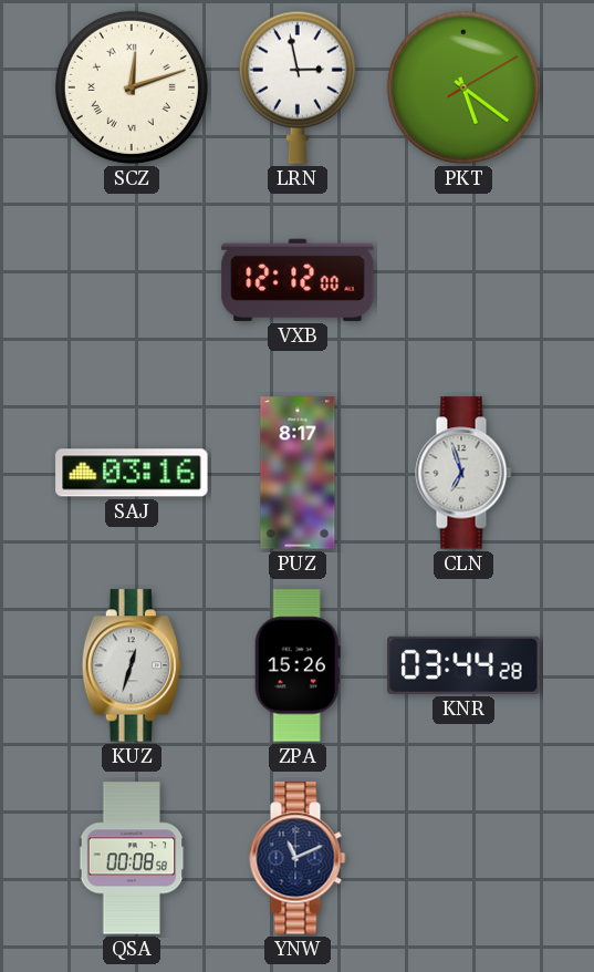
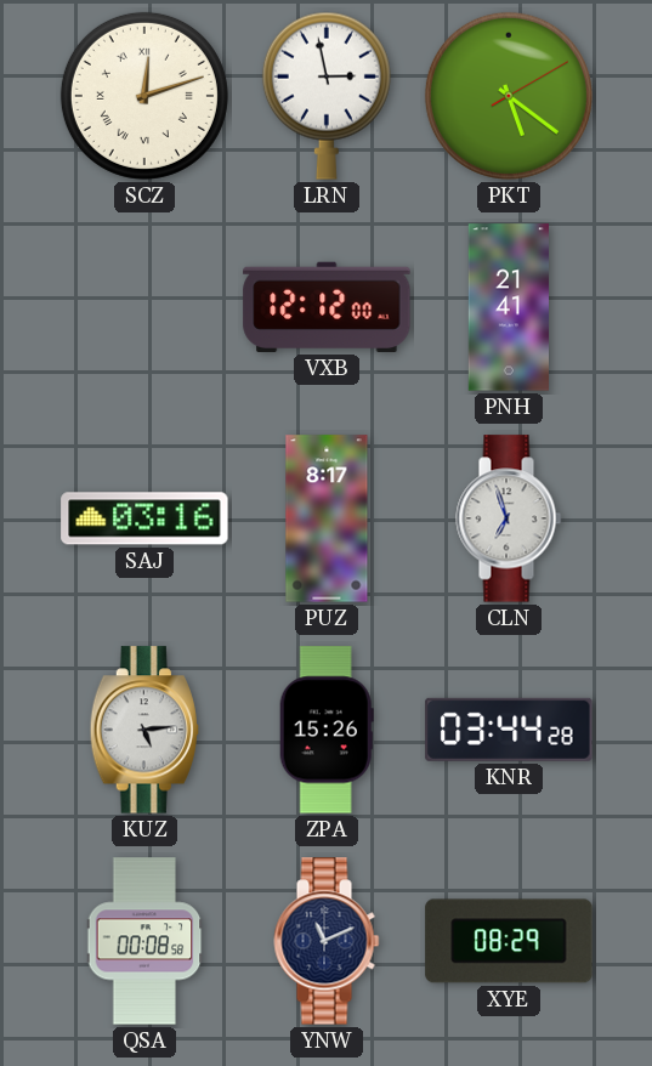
PNH: none -> 21:41 (508, 307)
KUZ: 12:33 -> 5:14 (143, 730)
XYE: none -> 08:29 (509, 941)
